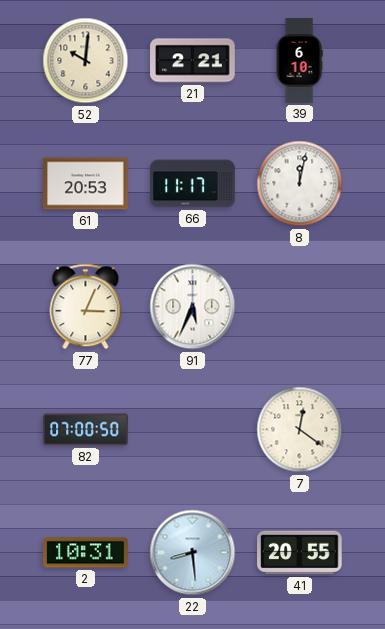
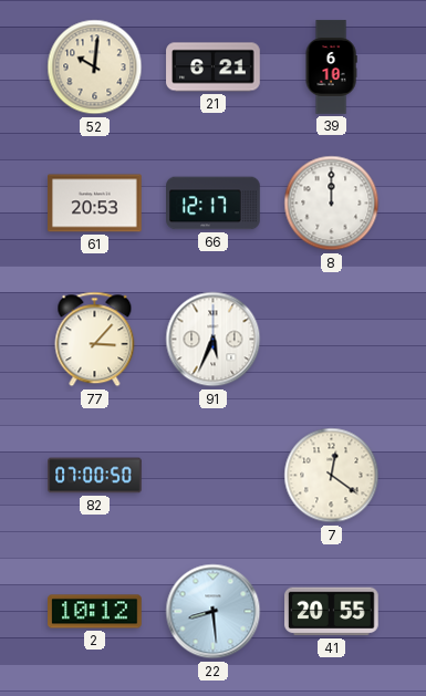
21: 2:21 -> 6:21 (214, 67)
66: 11:17 -> 12:17 (214, 204)
8: 12:02 -> 12:00 (332, 204)
77: 3:04 -> 3:07 (95, 340)
2: 10:31 -> 10:12 (95, 612)
